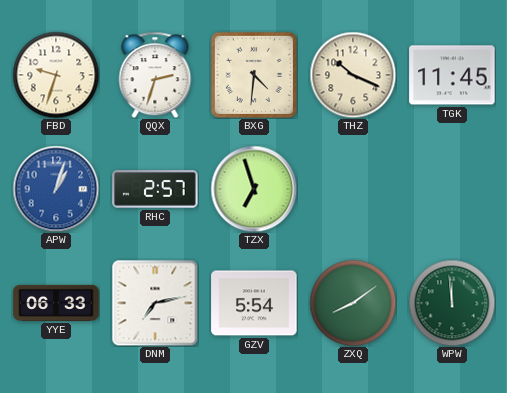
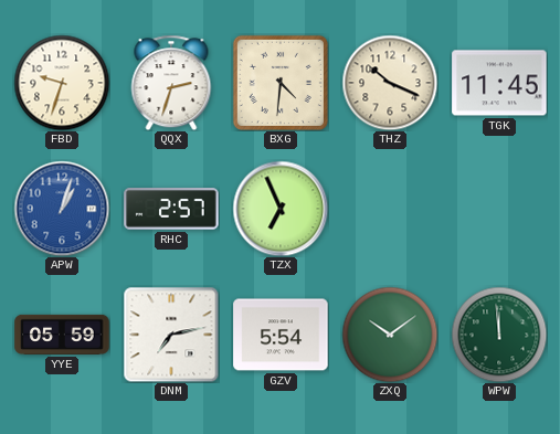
TZX: 6:57 -> 6:56 (281, 209)
YYE: 06:33 -> 05:59 (62, 335)
ZXQ: 8:09 -> 10:09 (390, 335)
